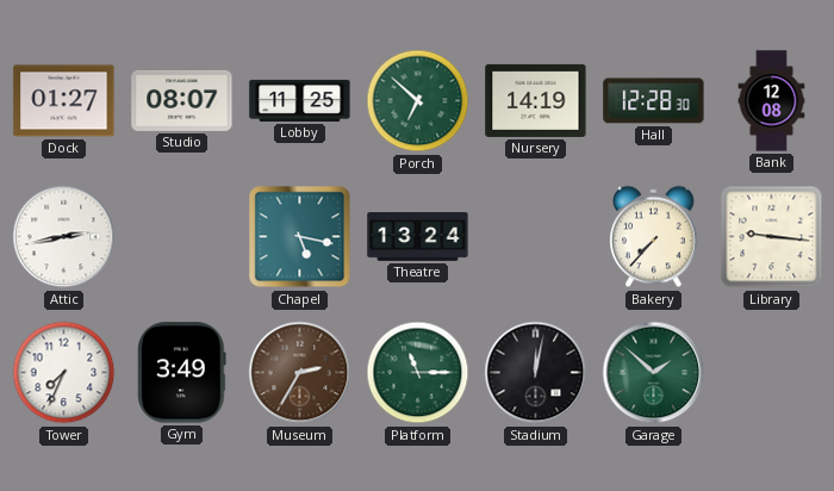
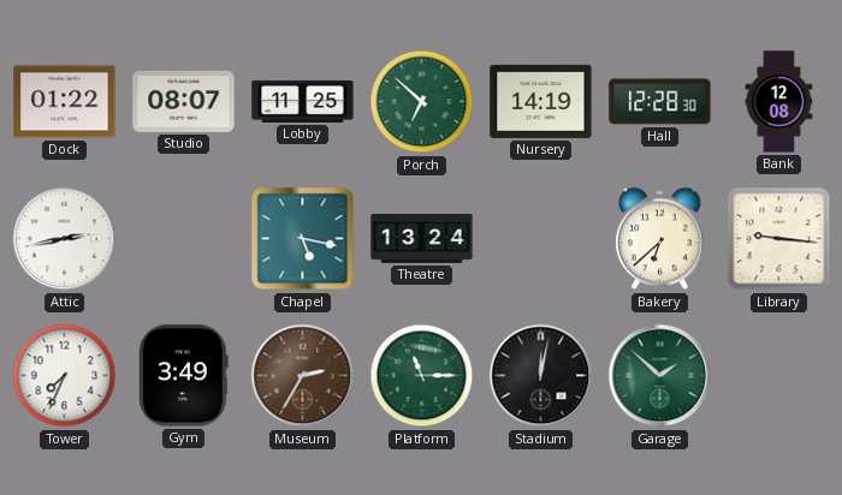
Dock: 01:27 -> 01:22 (65, 102)
Bakery: 7:37 -> 6:38 (660, 239)
